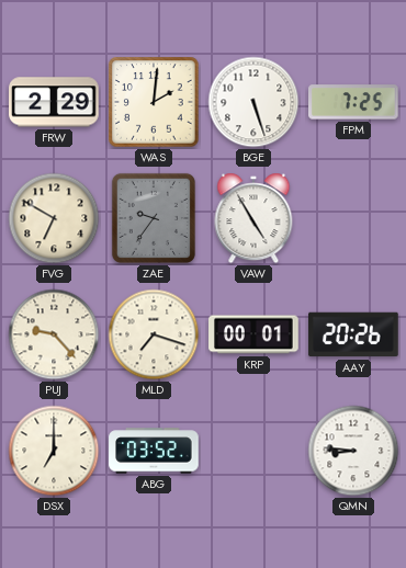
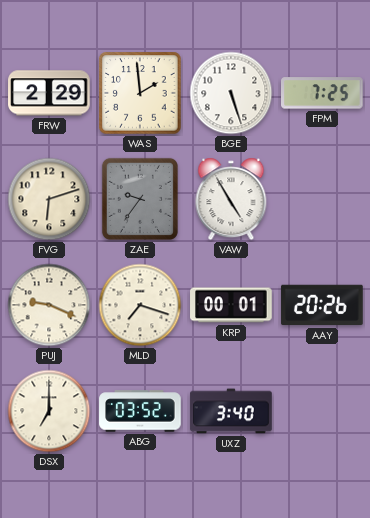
WAS: 2:01 -> 1:59 (140, 93)
FVG: 6:50 -> 6:12 (49, 199)
PUJ: 9:23 -> 9:19 (49, 305)
UXZ: none -> 3:40 (231, 411)
QMN: 8:46 -> none (353, 451)
